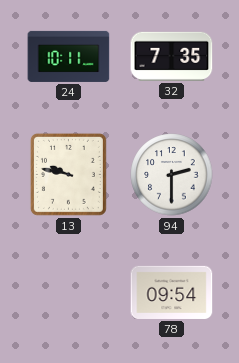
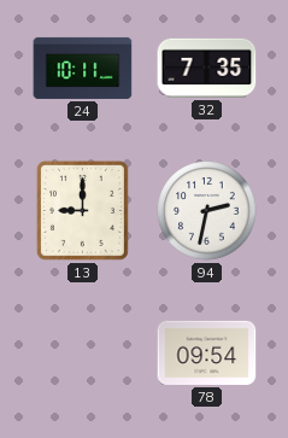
13: 9:47 -> 9:00 (82, 210)
94: 2:30 -> 2:32 (207, 211)
